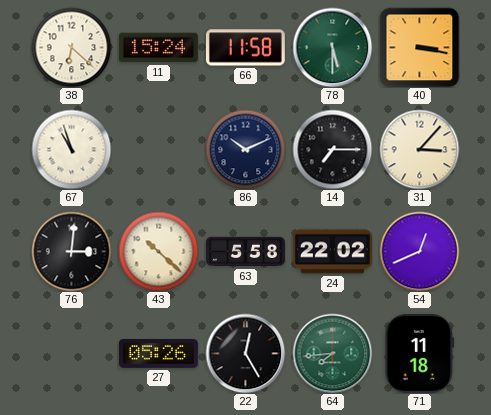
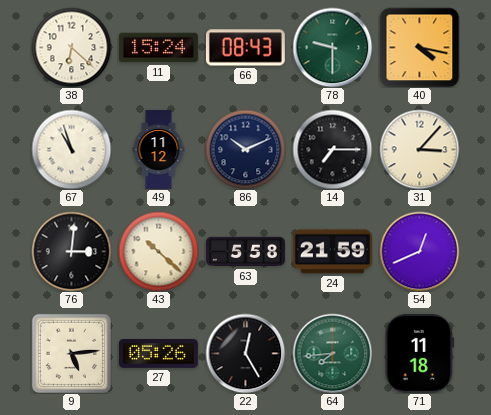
66: 11:58 -> 08:43 (245, 48)
78: 5:30 -> 9:30 (332, 47)
40: 3:17 -> 4:17 (419, 47)
49: none -> 11:12 (159, 150)
24: 22:02 -> 21:59 (332, 252)
9: none -> 5:14 (71, 353)
